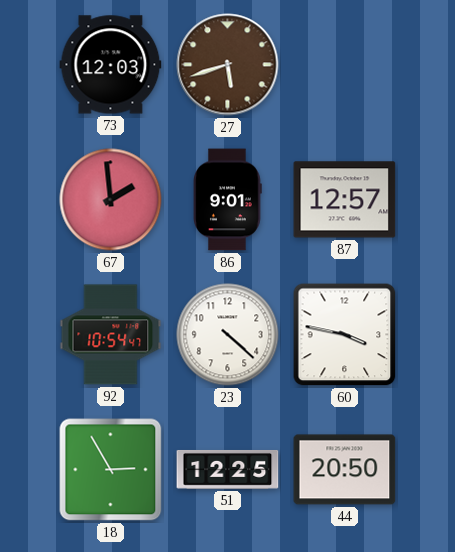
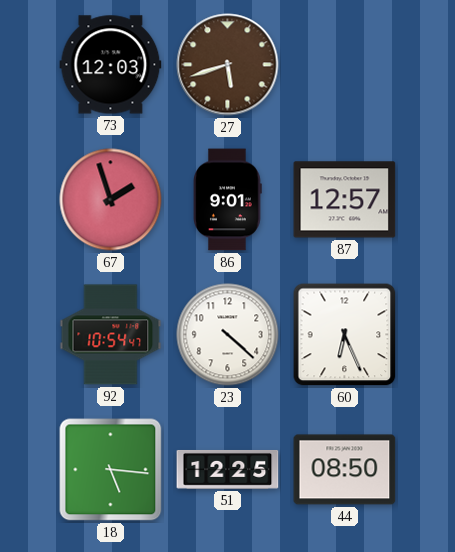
67: 1:59 -> 1:57 (111, 200)
60: 3:47 -> 6:26 (345, 335)
18: 2:55 -> 5:16 (111, 470)
44: 20:50 -> 08:50 (345, 470)
